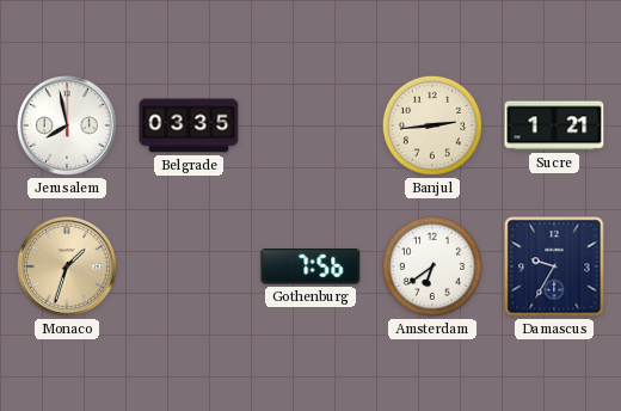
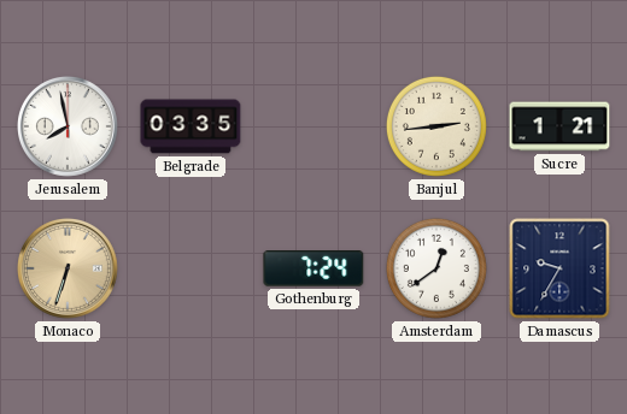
Monaco: 1:33 -> 6:33 (69, 270)
Gothenburg: 7:56 -> 7:24 (313, 270)
Amsterdam: 6:39 -> 12:39 (436, 268)
